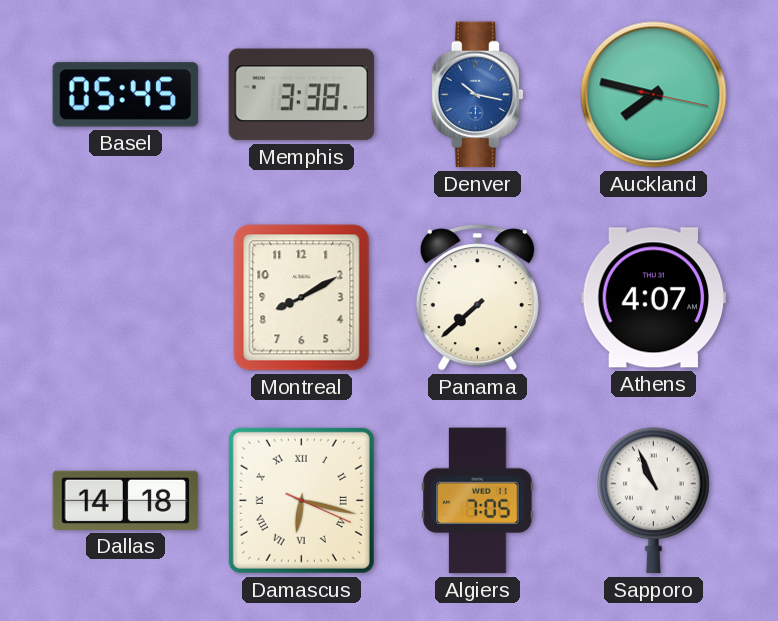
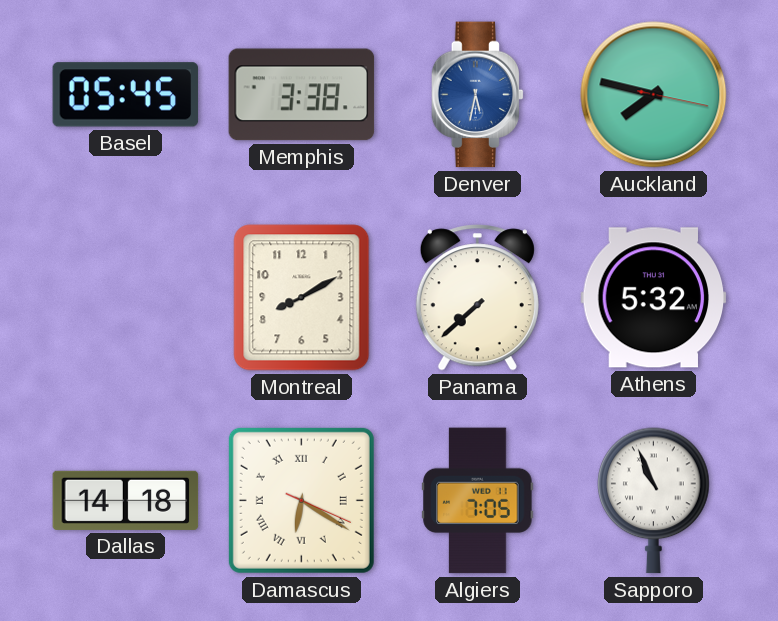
Denver: 10:17 -> 5:32 (478, 95)
Athens: 4:07 -> 5:32 (654, 298)
Damascus: 6:17 -> 6:20 (301, 500)
